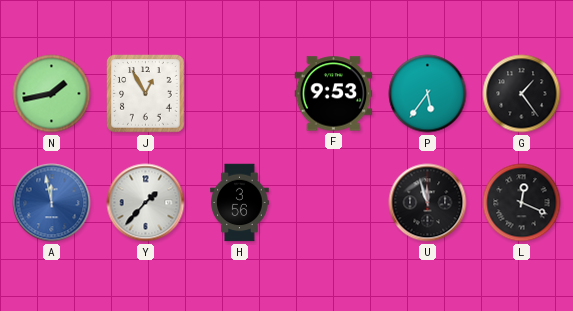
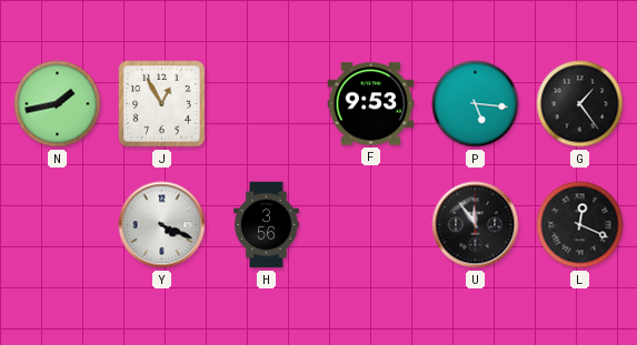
P: 5:36 -> 5:16 (476, 104)
A: 11:58 -> none (52, 203)
Y: 1:37 -> 4:19 (162, 225)
U: 11:57 -> 11:54 (476, 225)
